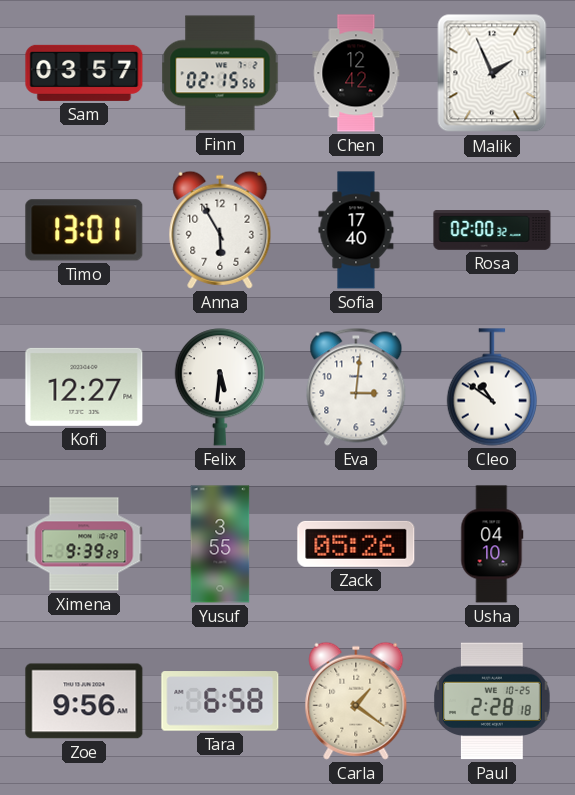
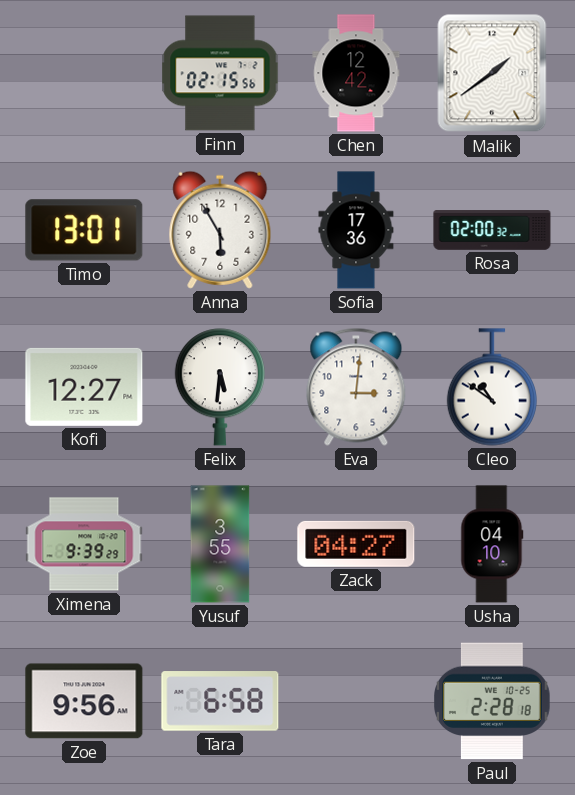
Sam: 03:57 -> none (84, 73)
Malik: 1:56 -> 1:39 (492, 73)
Sofia: 17:40 -> 17:36 (356, 230)
Zack: 05:26 -> 04:27 (356, 544)
Carla: 1:21 -> none (356, 701)
